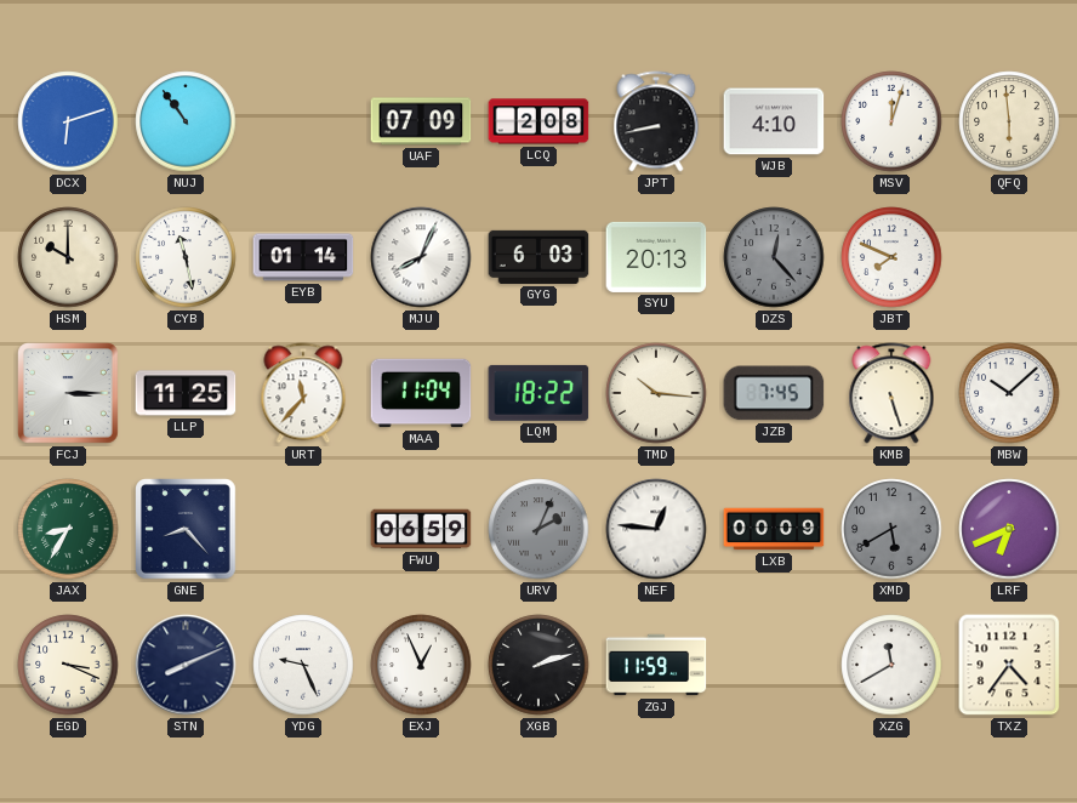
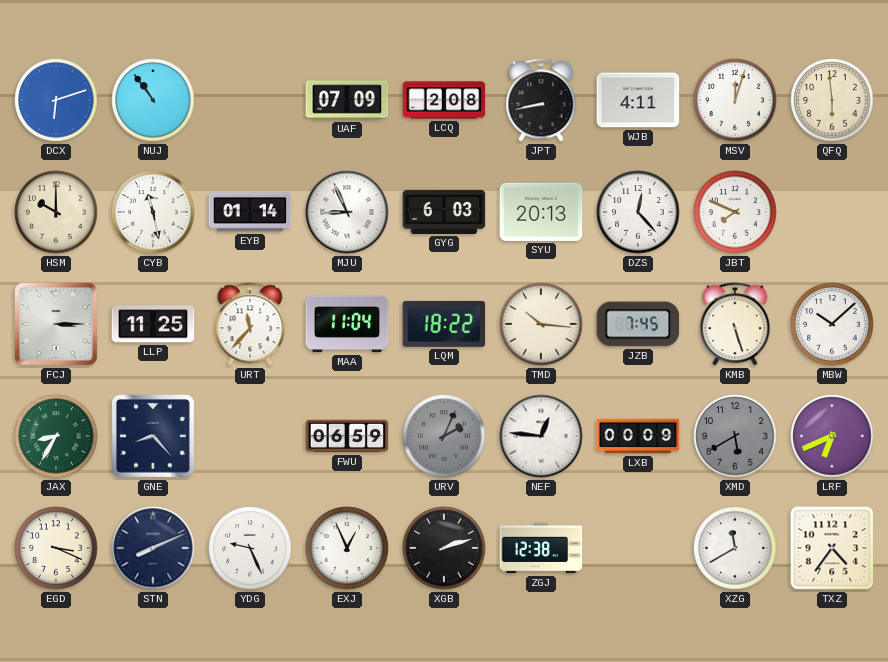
WJB: 4:10 -> 4:11 (638, 100)
MJU: 8:04 -> 8:56 (347, 212)
DZS dial: grey -> white (638, 212)
ZGJ: 11:59 -> 12:38 (541, 548)
